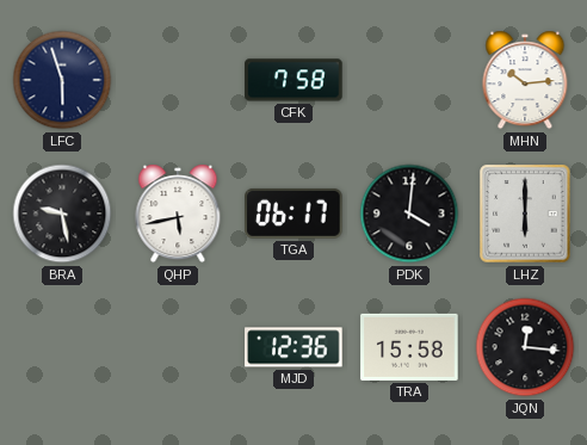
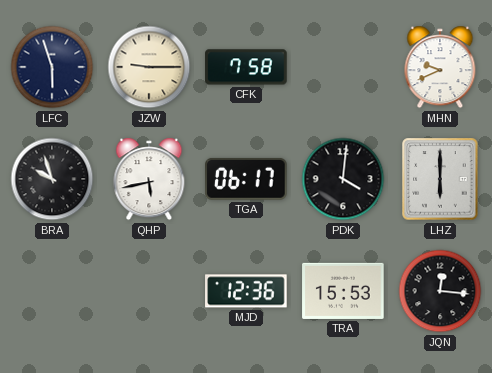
JZW: none -> 9:15 (149, 67)
MHN: 10:14 -> 9:41 (440, 67)
BRA: 9:28 -> 9:57 (52, 179)
TRA: 15:58 -> 15:53 (343, 291)
